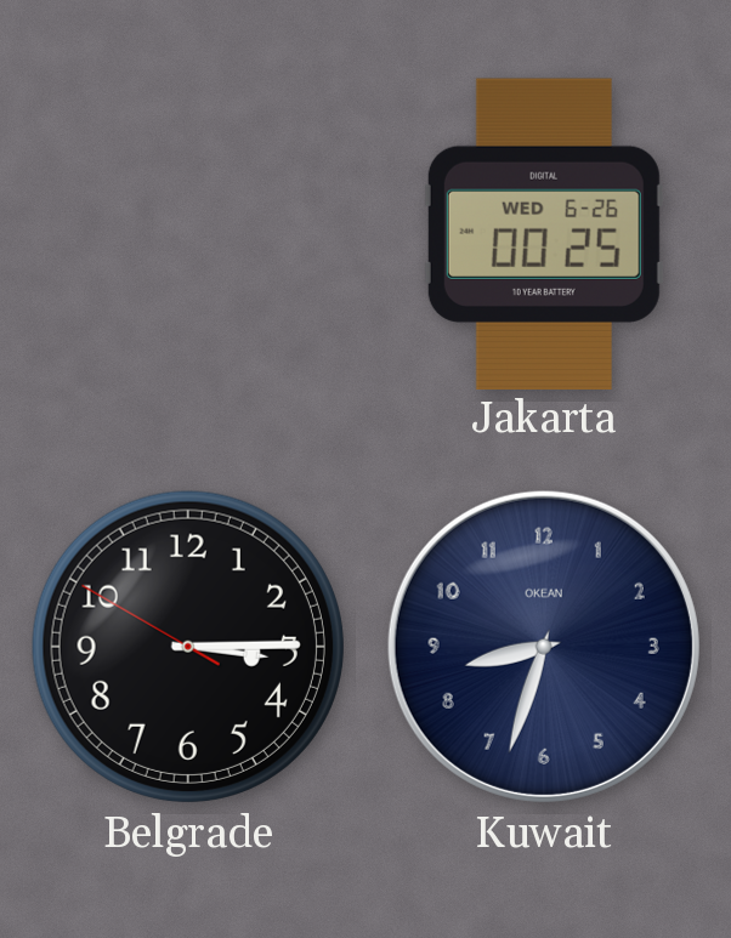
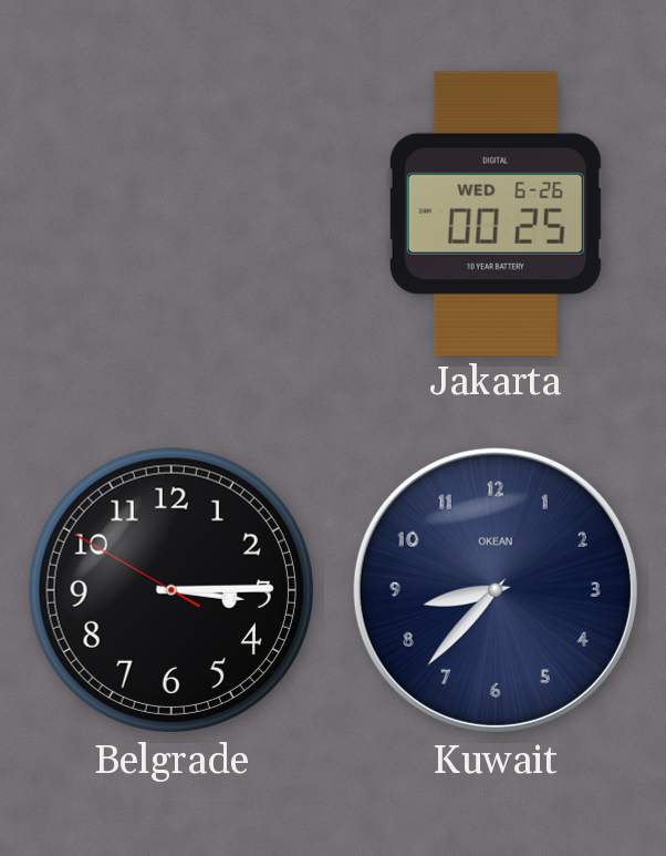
Kuwait: 8:33 -> 8:37 (496, 590)
